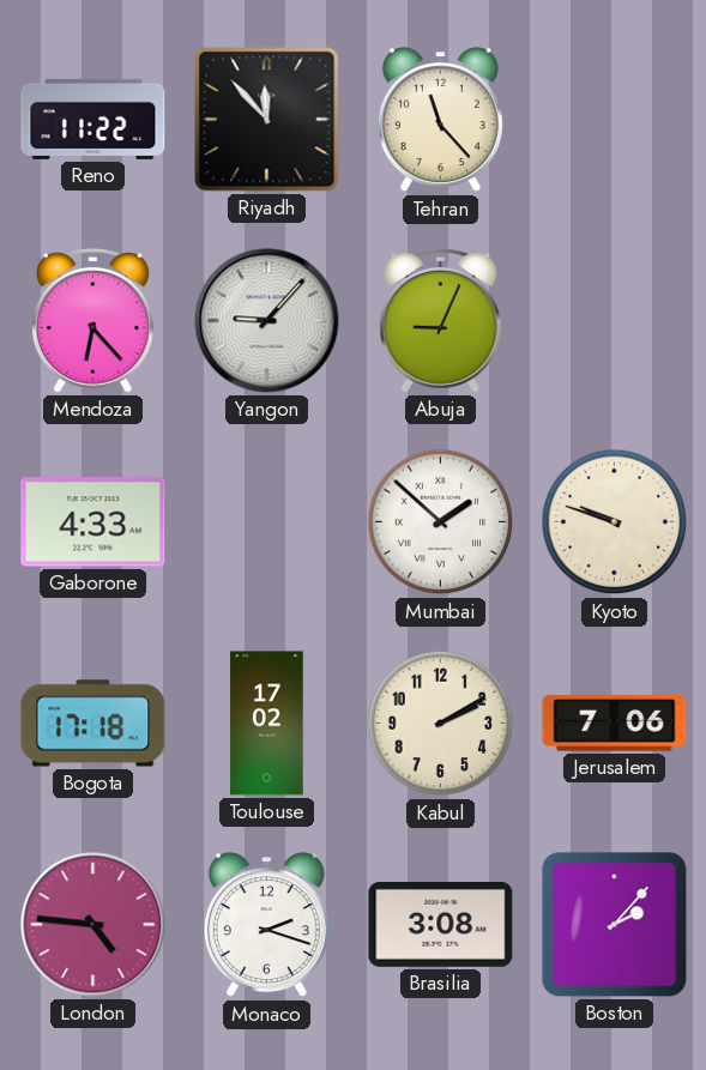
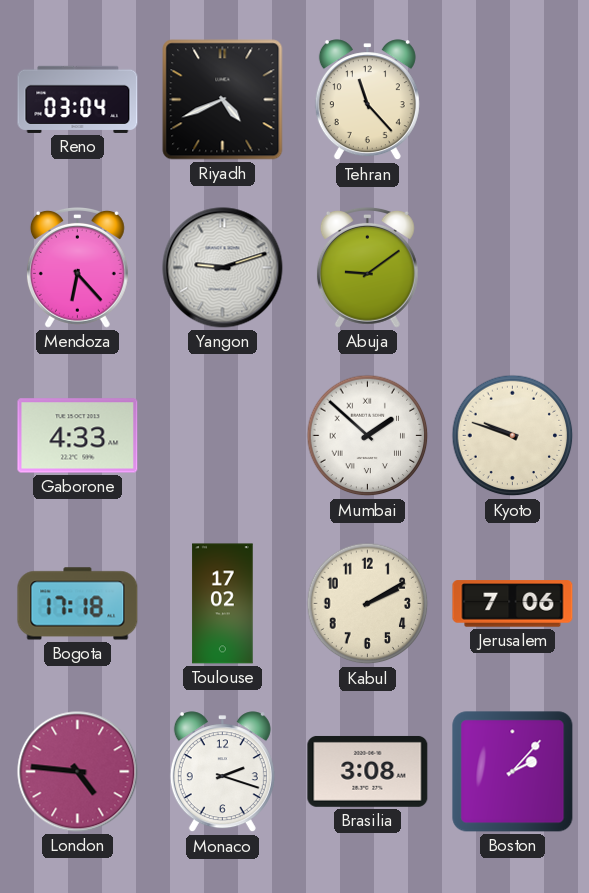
Reno: 11:22 -> 03:04 (78, 99)
Riyadh: 11:53 -> 4:41 (223, 100)
Yangon: 9:07 -> 9:12 (223, 268)
Abuja: 9:04 -> 9:09 (367, 267)
